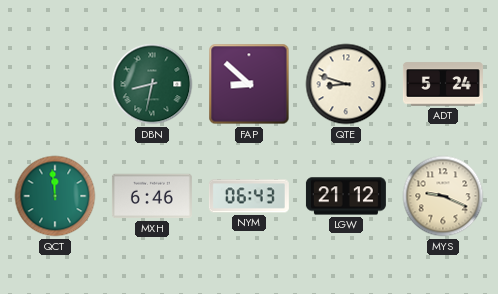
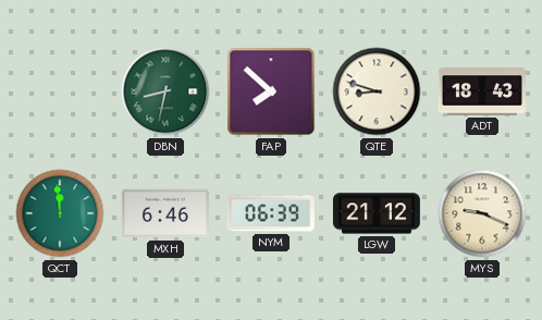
FAP: 8:52 -> 7:52 (271, 91)
ADT: 5:24 -> 18:43 (482, 91)
NYM: 06:43 -> 06:39 (271, 213)
